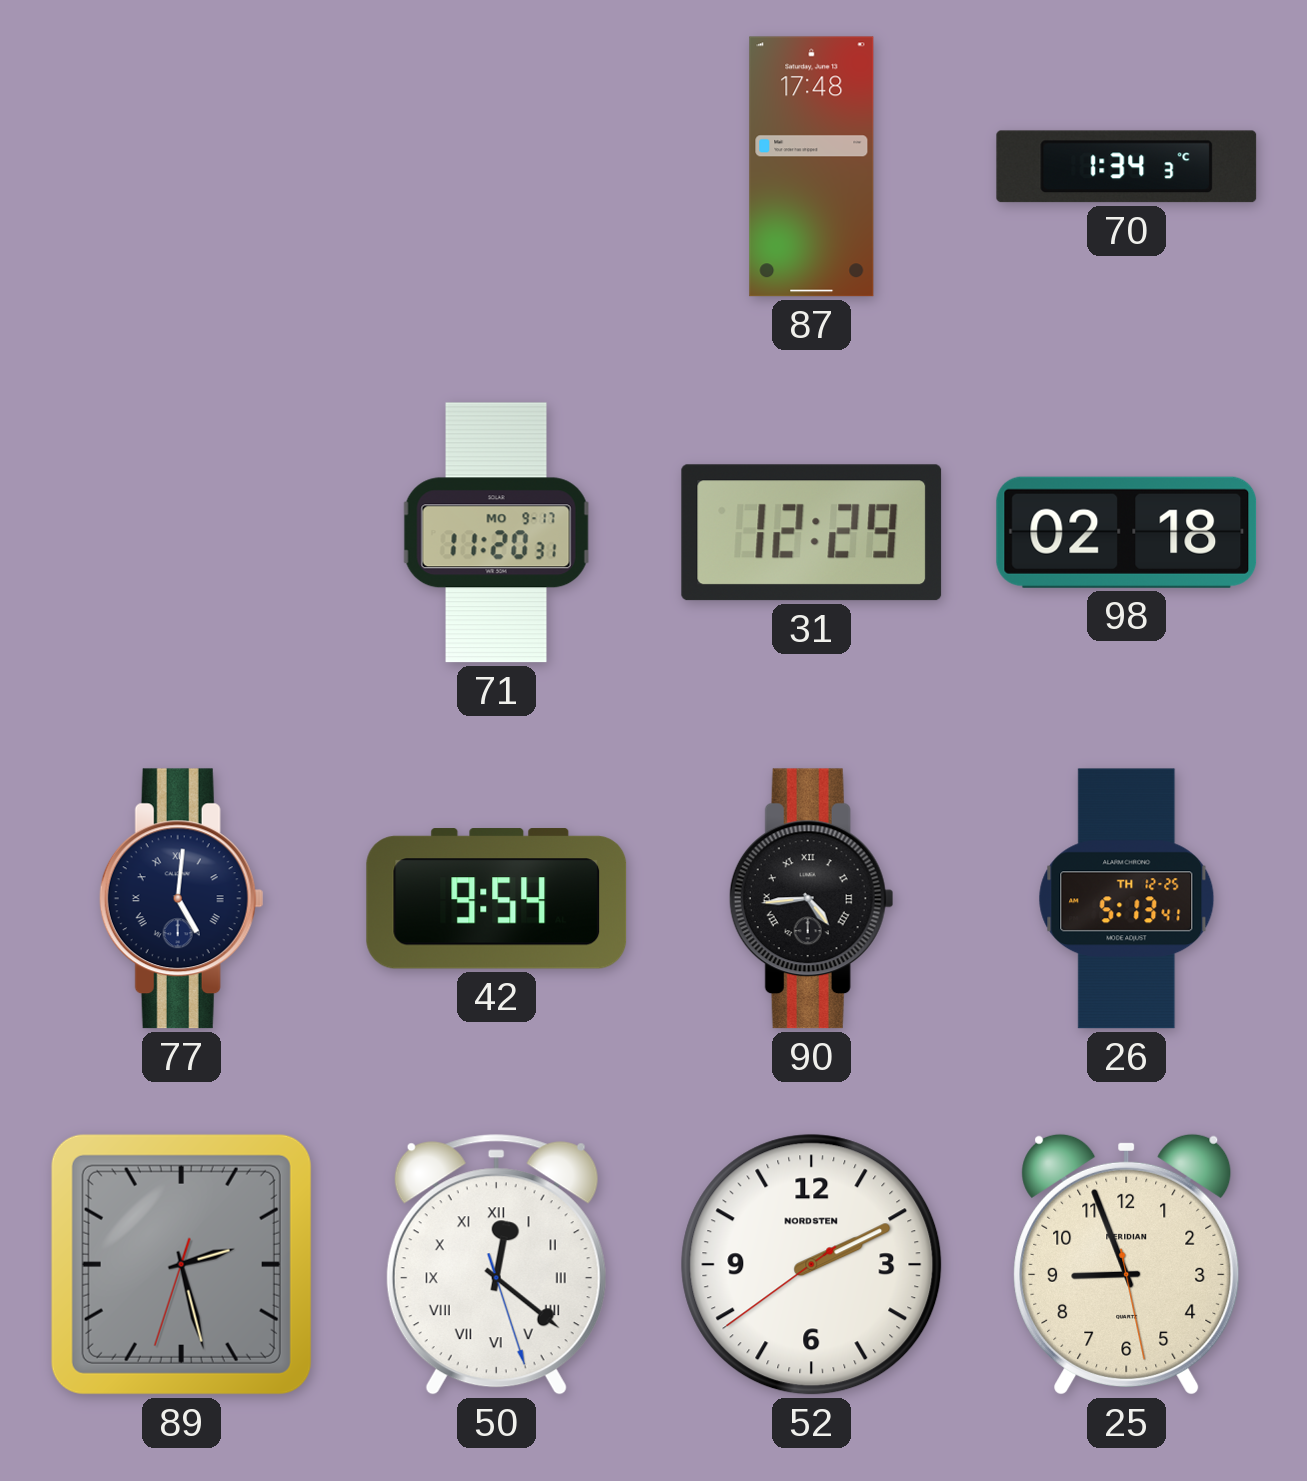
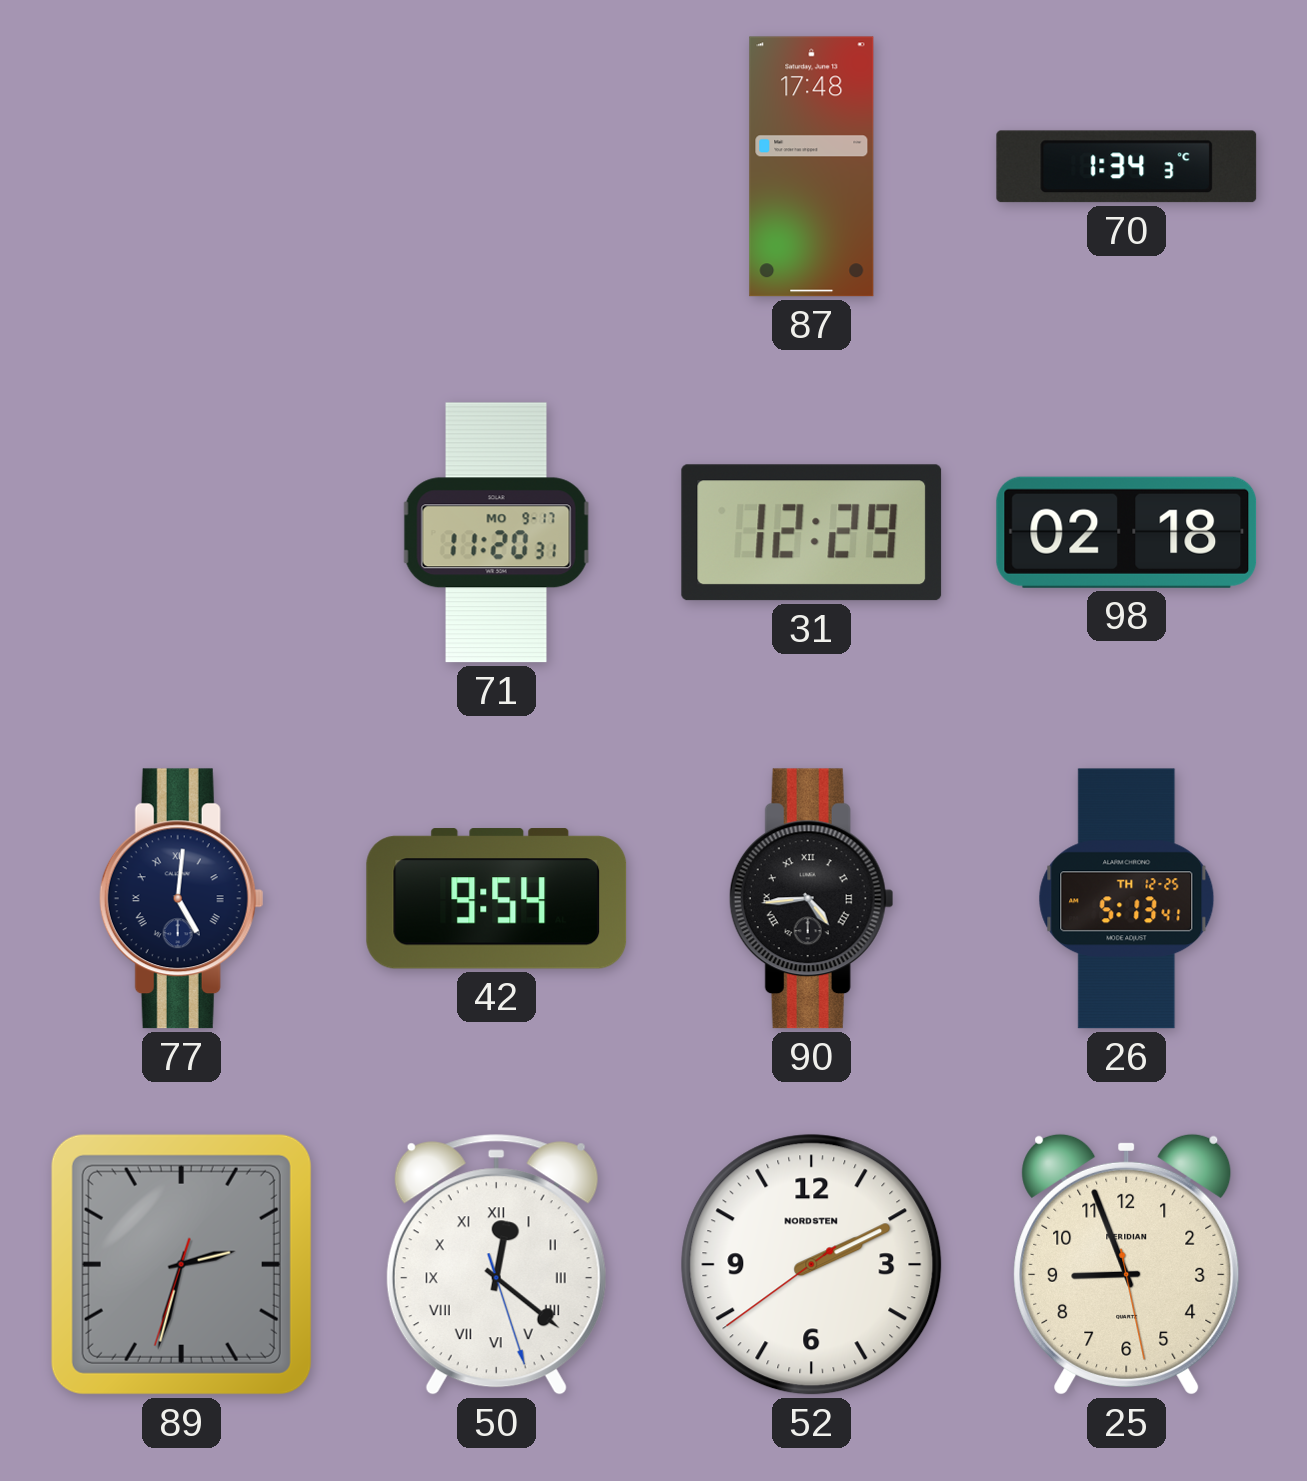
89: 2:27 -> 2:32 (181, 1264)
